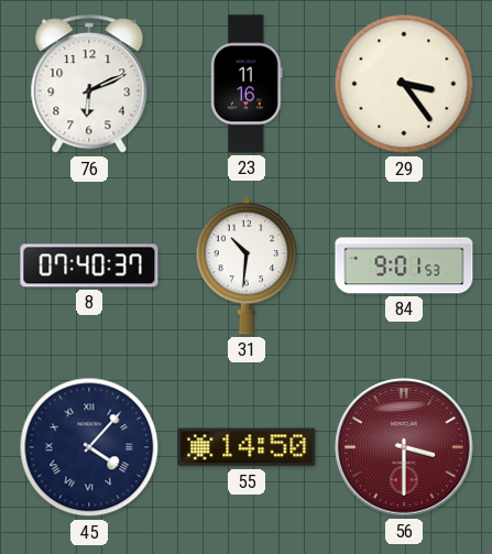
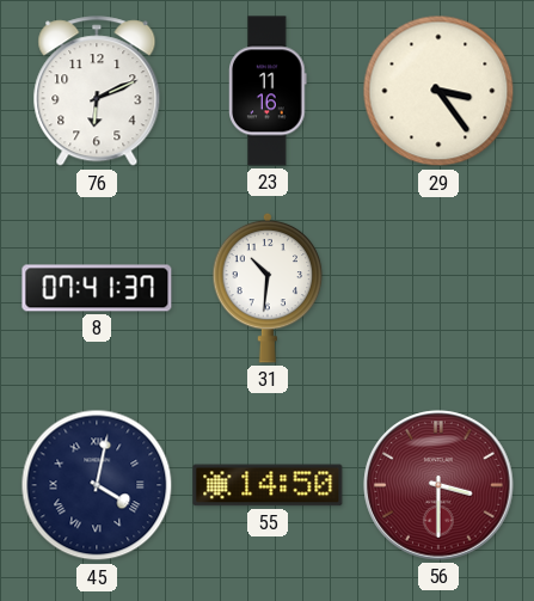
8: 07:40 -> 07:41 (97, 288)
84: 9:01 -> none (404, 265)
45: 4:07 -> 4:02 (97, 485)
